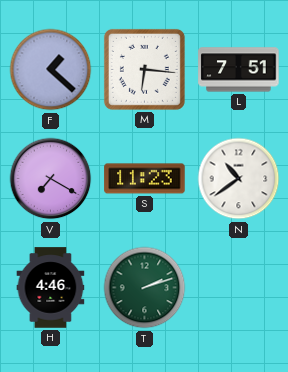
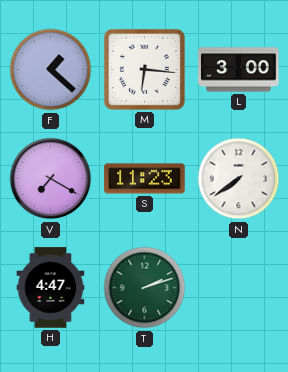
L: 7:51 -> 3:00 (239, 70)
N: 10:39 -> 7:39 (239, 179)
H: 4:46 -> 4:47 (51, 288)
